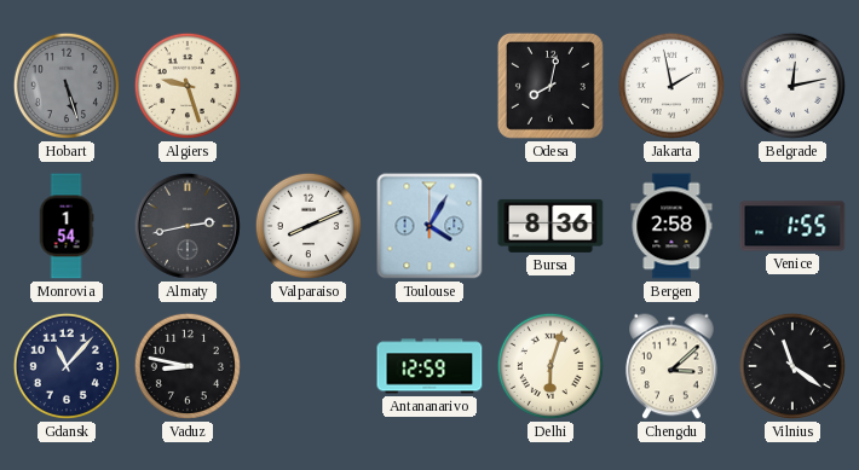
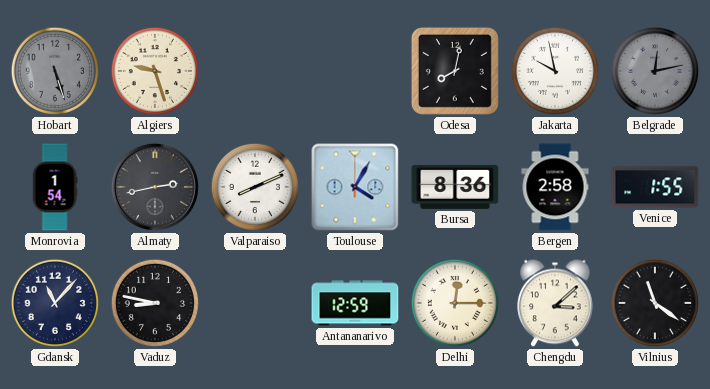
Jakarta: 1:58 -> 9:58 (555, 71)
Belgrade dial: white -> grey (655, 71)
Delhi: 6:03 -> 12:15 (455, 303)
